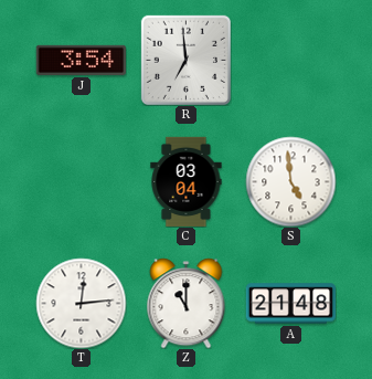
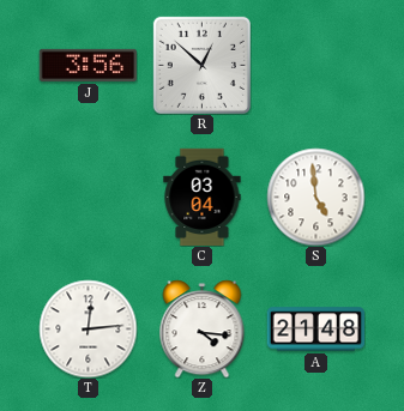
J: 3:54 -> 3:56 (88, 65)
R: 6:59 -> 12:52 (201, 65)
Z: 11:00 -> 4:16 (203, 328)
